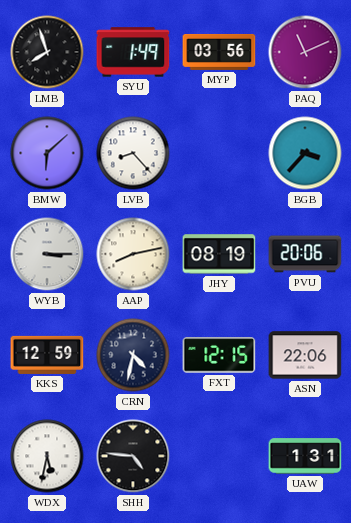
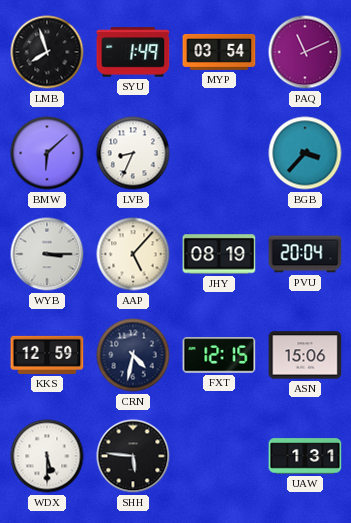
MYP: 03:56 -> 03:54 (219, 52)
LVB: 8:23 -> 8:34 (133, 153)
AAP: 8:13 -> 5:07 (133, 254)
PVU: 20:06 -> 20:04 (305, 254)
ASN: 22:06 -> 15:06 (305, 355)
WDX: 5:32 -> 5:30 (47, 456)
SHH: 4:46 -> 5:46 (133, 456)
